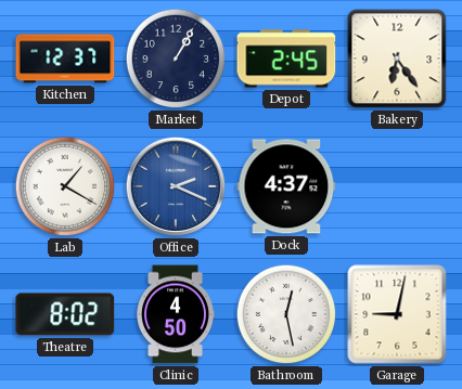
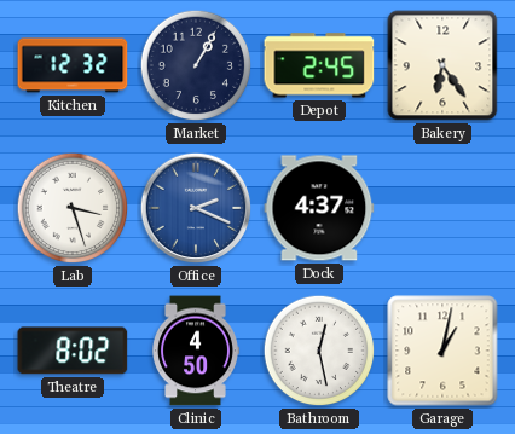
Kitchen: 12:37 -> 12:32 (73, 65)
Lab: 1:20 -> 3:27 (73, 208)
Garage: 9:02 -> 1:02 (442, 351)
